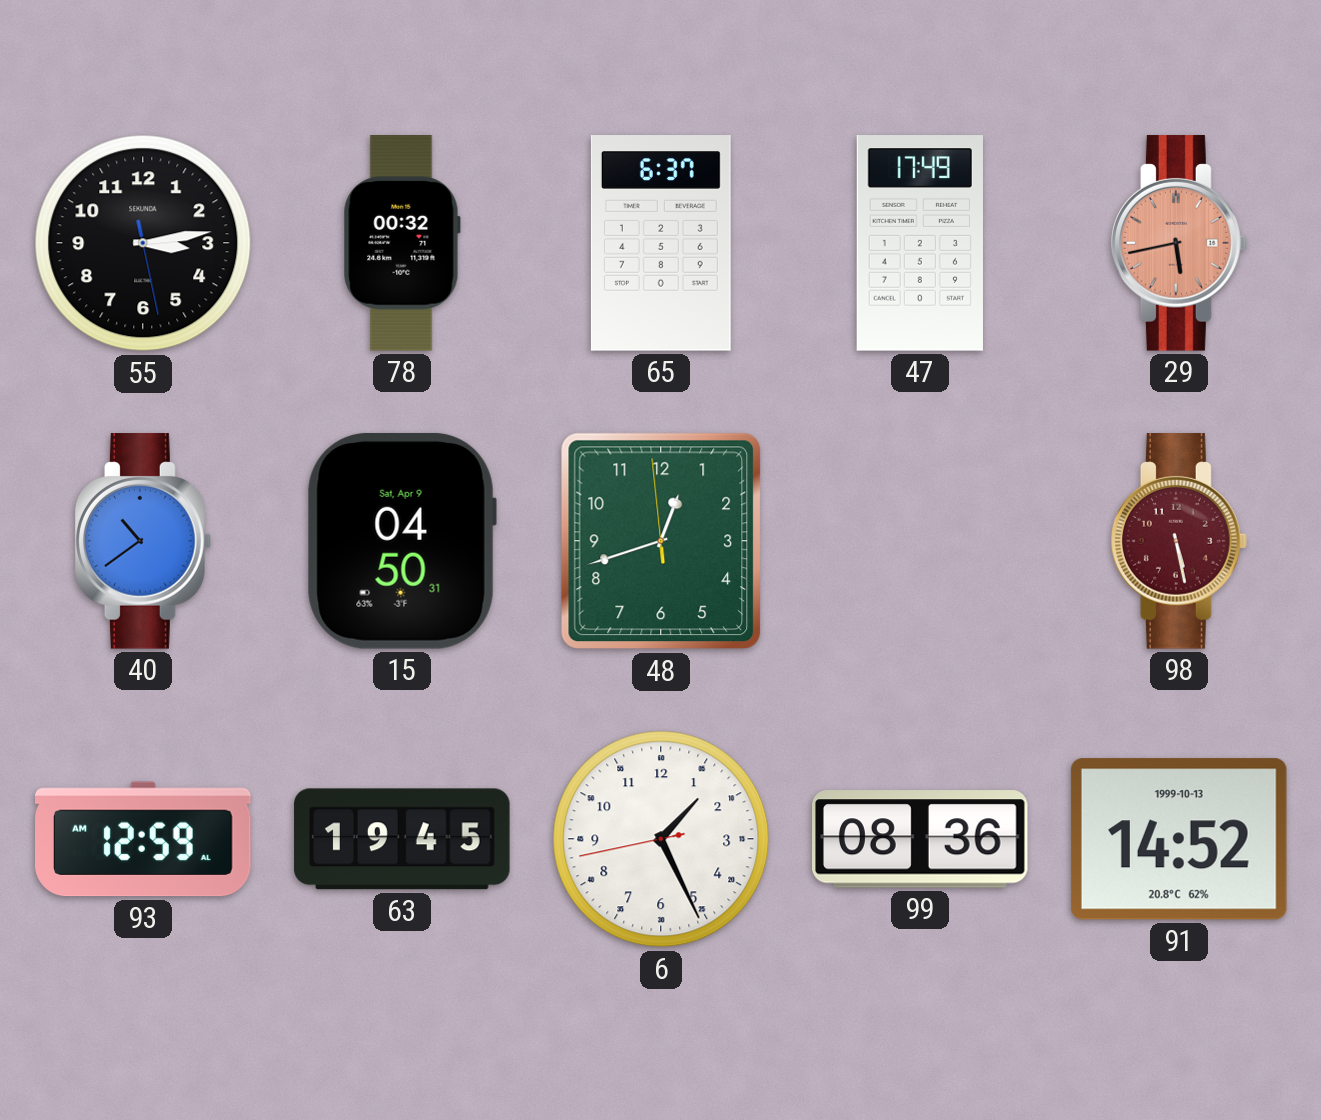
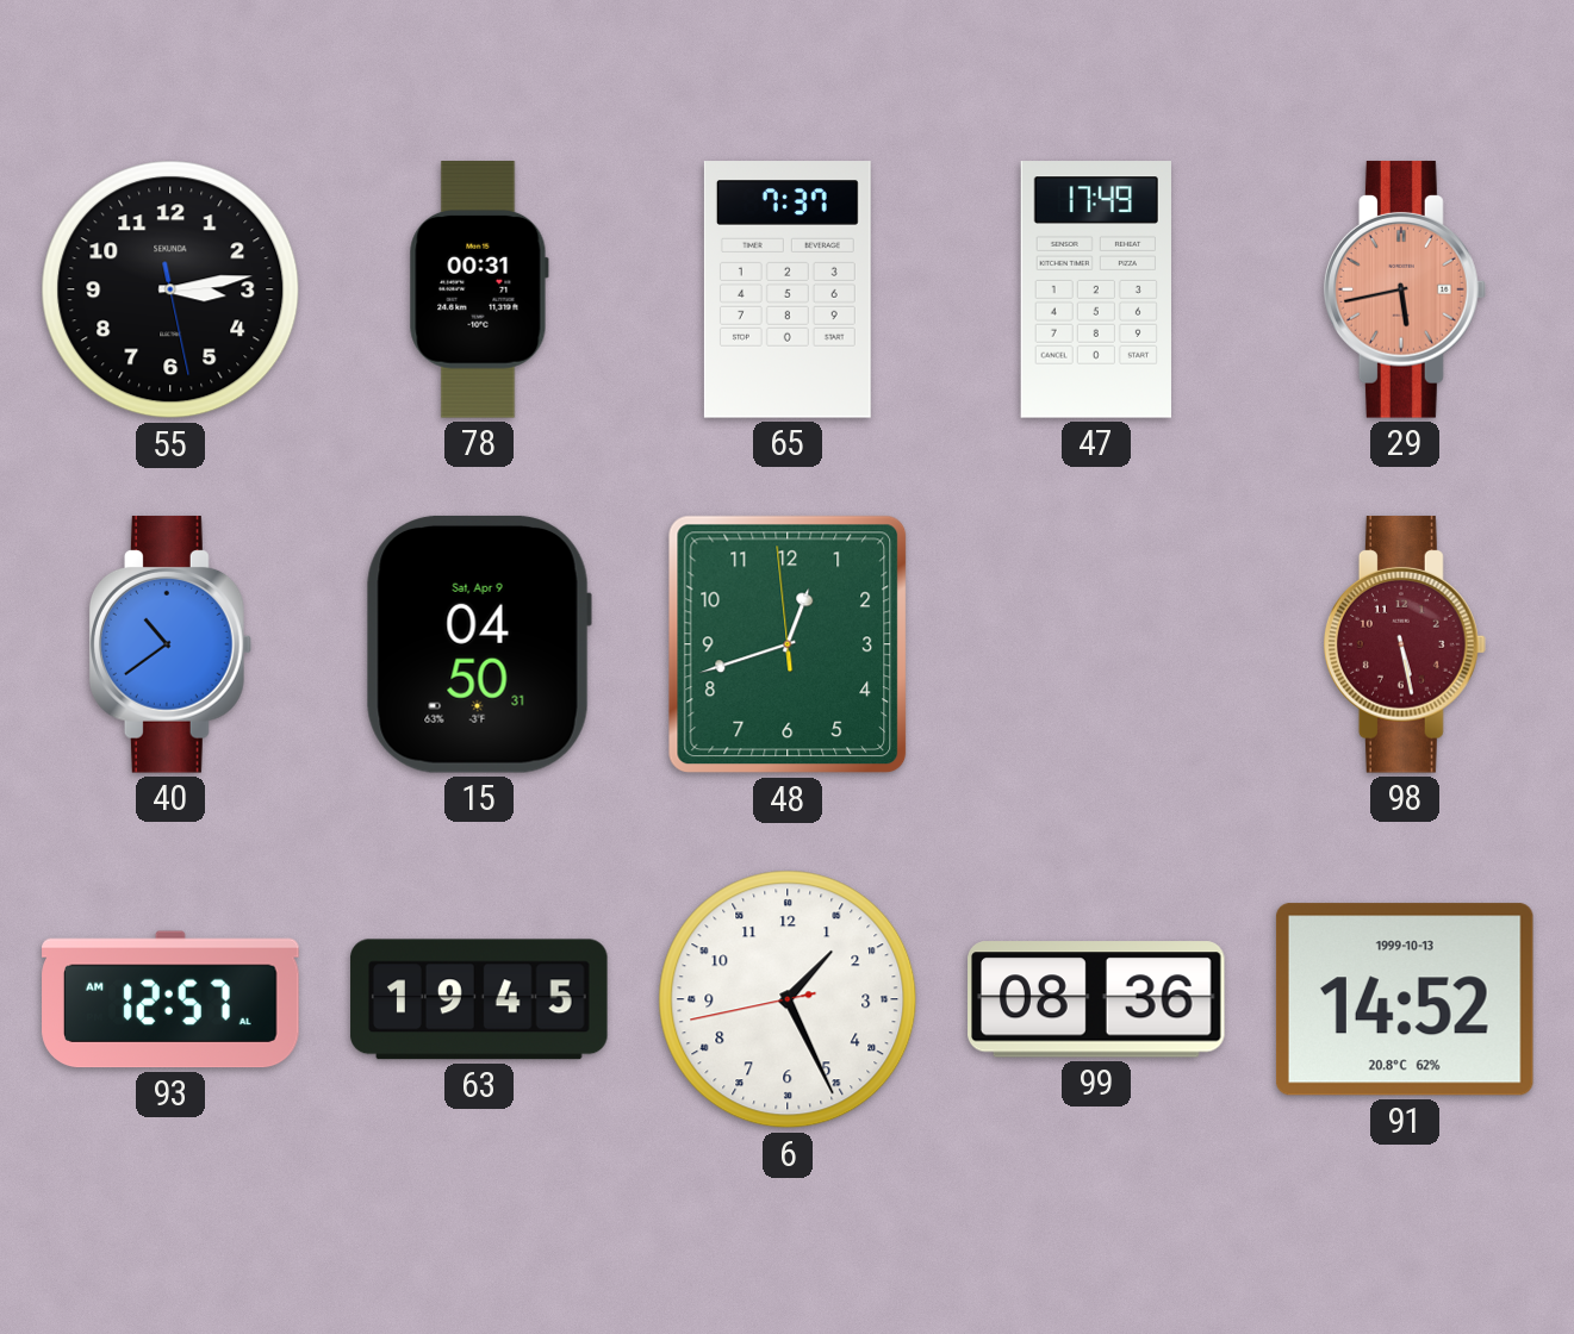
78: 00:32 -> 00:31 (479, 289)
65: 6:37 -> 7:37 (788, 289)
93: 12:59 -> 12:57 (170, 999)
